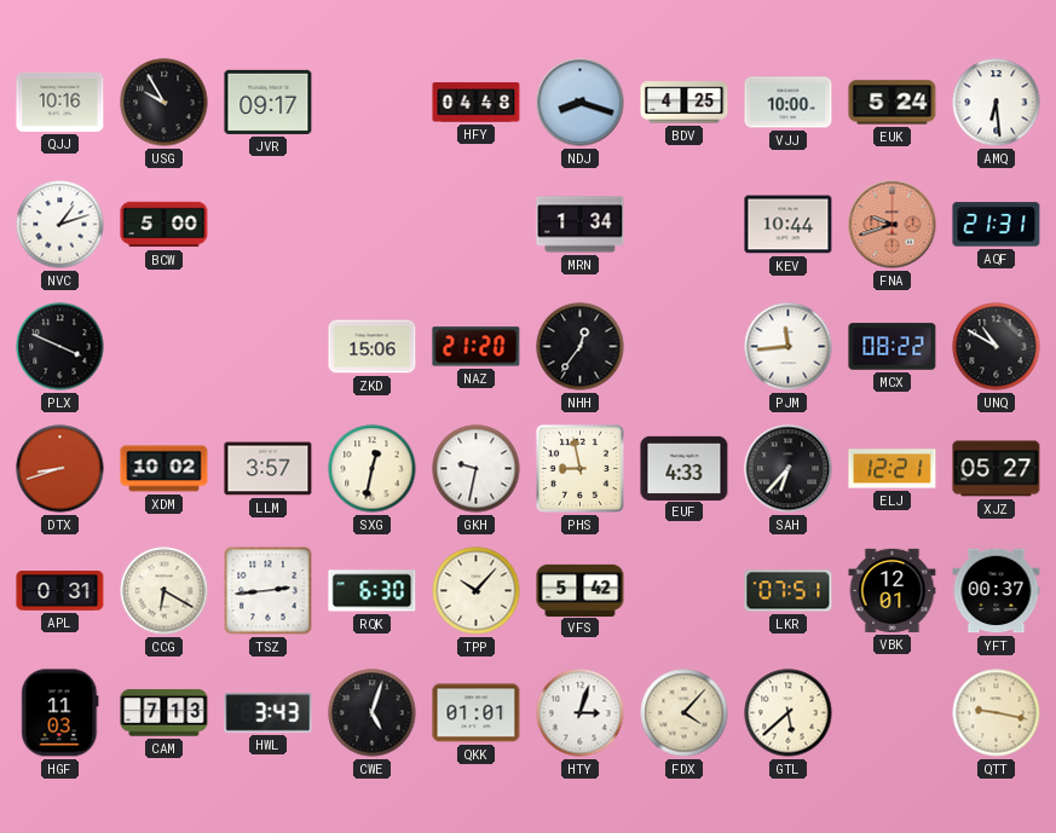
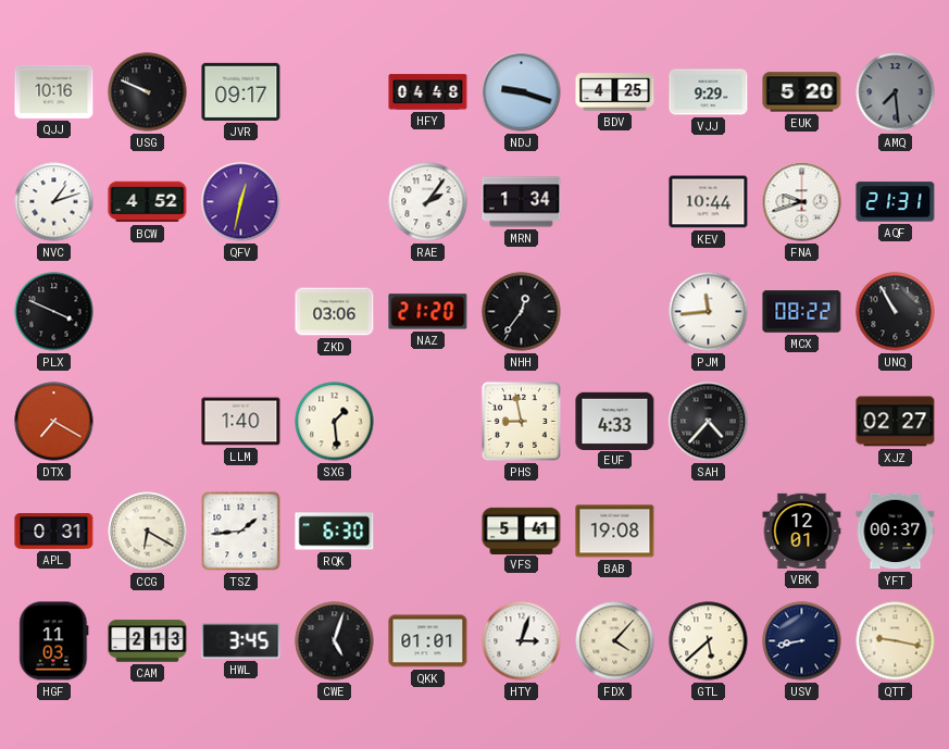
USG: 9:55 -> 9:49 (148, 92)
NDJ: 8:18 -> 9:18 (522, 92)
VJJ: 10:00 -> 9:29 (709, 92)
EUK: 5:24 -> 5:20 (802, 92)
AMQ: 6:29 -> 7:29 (896, 92)
AMQ dial: white -> grey (896, 92)
BCW: 5:00 -> 4:52 (148, 202)
QFV: none -> 12:32 (241, 202)
RAE: none -> 2:06 (428, 202)
FNA dial: salmon -> white (802, 202)
ZKD: 15:06 -> 03:06 (335, 312)
UNQ: 10:50 -> 10:55 (896, 312)
DTX: 8:42 -> 7:20 (54, 422)
XDM: 10:02 -> none (165, 469)
LLM: 3:57 -> 1:40 (241, 422)
SXG: 12:32 -> 1:29 (335, 422)
GKH: 9:32 -> none (477, 469)
SAH: 6:37 -> 4:37 (709, 422)
ELJ: 12:21 -> none (893, 469)
XJZ: 05:27 -> 02:27 (896, 422)
TSZ: 2:44 -> 1:44 (241, 532)
TPP: 10:07 -> none (477, 591)
VFS: 5:42 -> 5:41 (522, 530)
BAB: none -> 19:08 (615, 532)
LKR: 07:51 -> none (789, 591)
CAM: 7:13 -> 2:13 (148, 641)
HWL: 3:43 -> 3:45 (241, 641)
USV: none -> 8:43 (802, 641)
